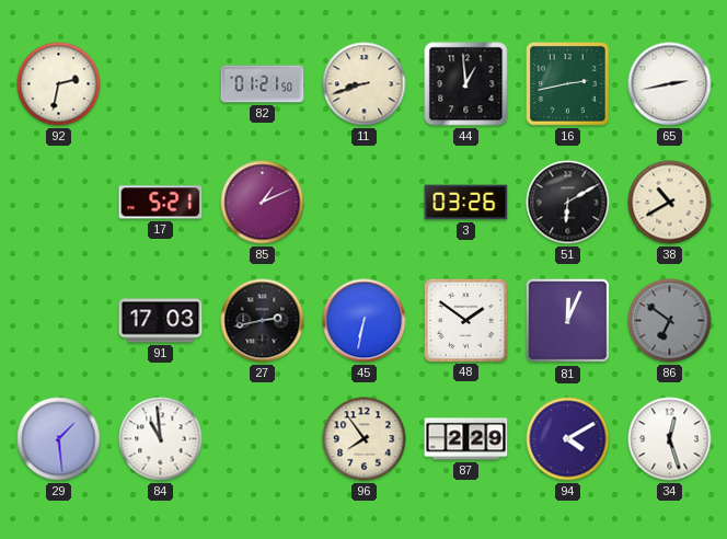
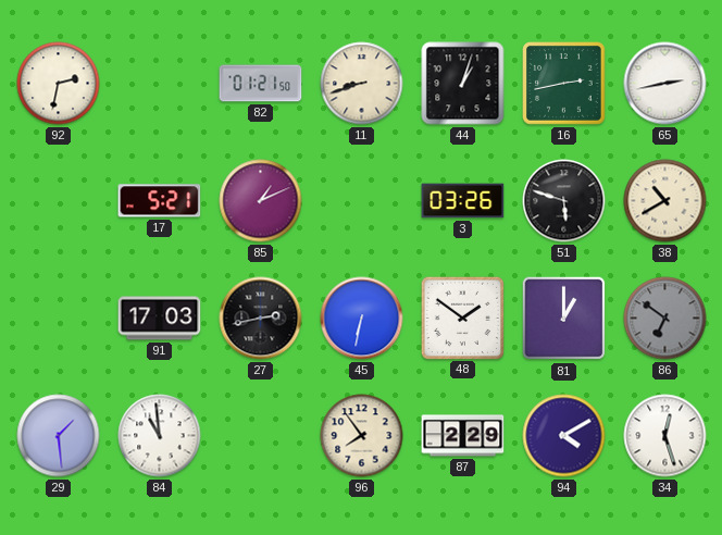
44: 12:59 -> 1:03 (463, 84)
51: 6:10 -> 5:48 (564, 201)
81: 12:04 -> 1:00 (564, 319)
